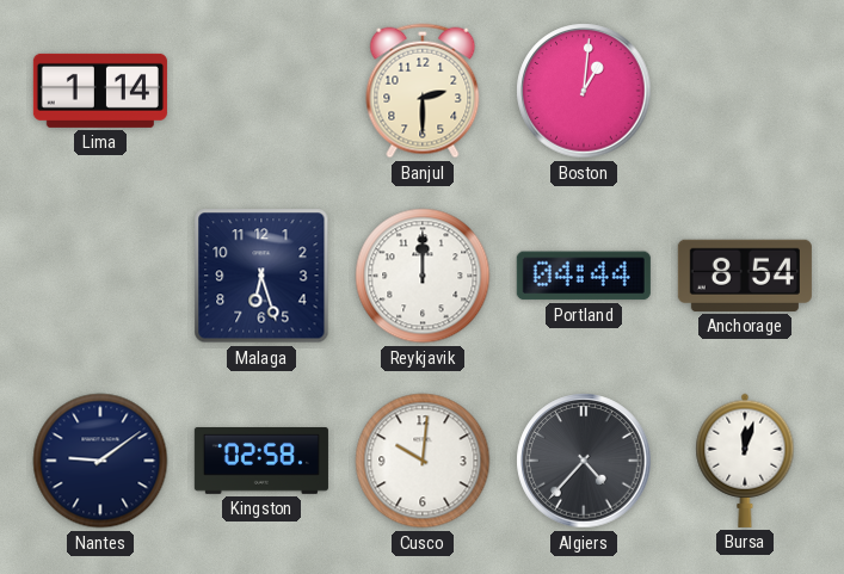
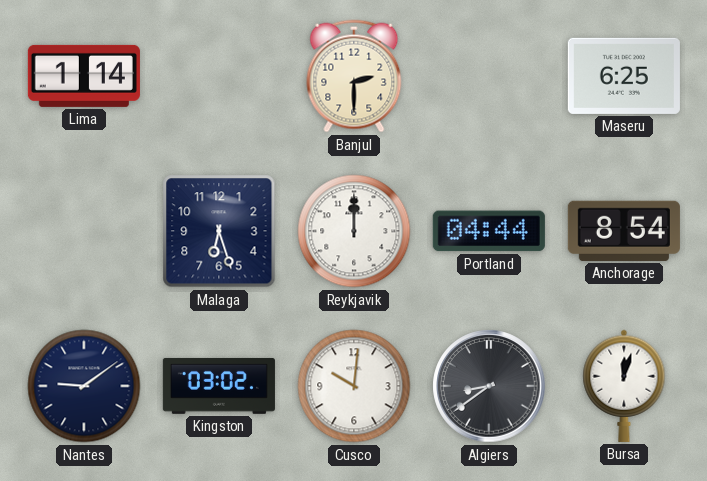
Boston: 1:01 -> none (584, 91)
Maseru: none -> 6:25 (624, 76)
Kingston: 02:58 -> 03:02 (219, 386)
Algiers: 4:37 -> 8:39 (489, 386)
